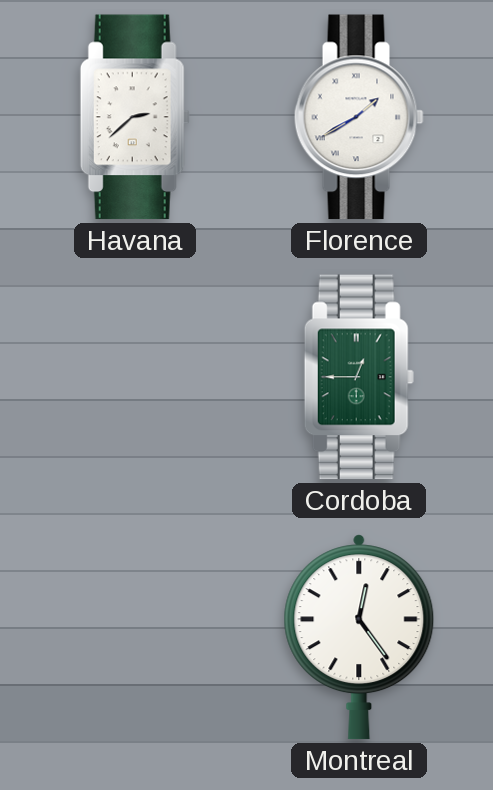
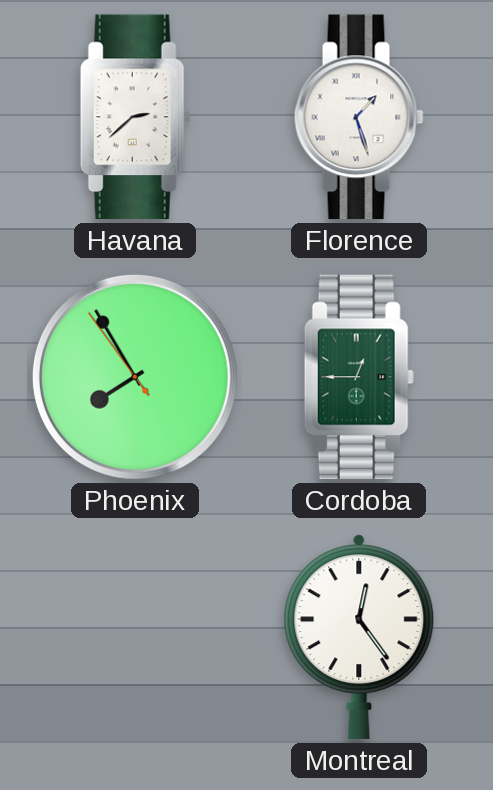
Florence: 1:40 -> 1:27 (359, 117)
Phoenix: none -> 7:54 (135, 377)
